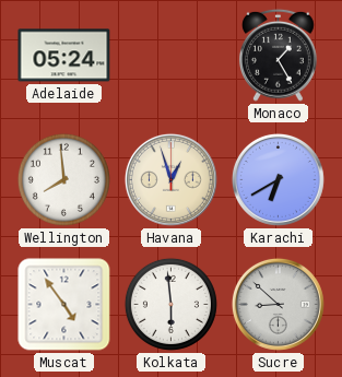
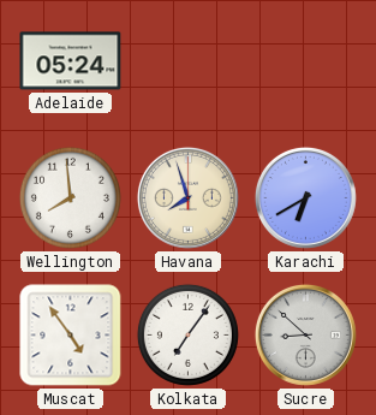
Monaco: 1:25 -> none (278, 55)
Havana: 12:57 -> 7:57 (187, 197)
Kolkata: 5:59 -> 7:06 (187, 334)
